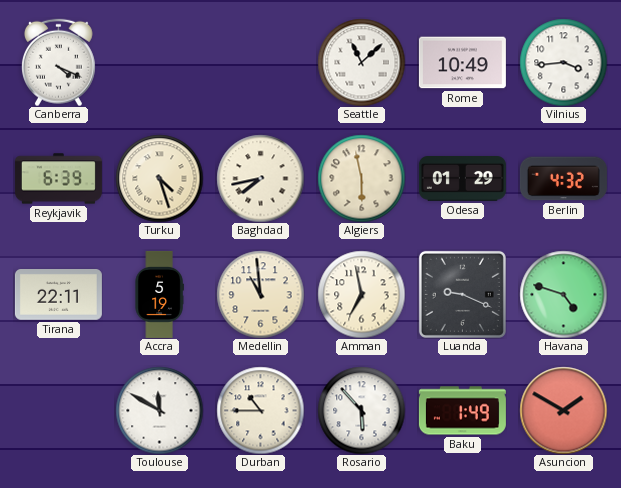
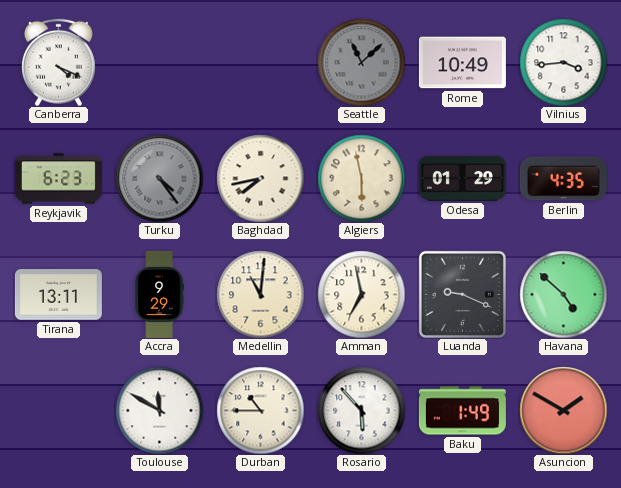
Seattle dial: white -> grey (361, 62)
Reykjavik: 6:39 -> 6:23 (58, 179)
Turku: 4:27 -> 4:24 (159, 178)
Turku dial: cream -> grey (159, 178)
Berlin: 4:32 -> 4:35 (563, 179)
Tirana: 22:11 -> 13:11 (58, 295)
Accra: 5:19 -> 9:29 (159, 294)
Medellin: 10:59 -> 11:01 (260, 294)
Havana: 4:48 -> 4:52 (563, 294)
